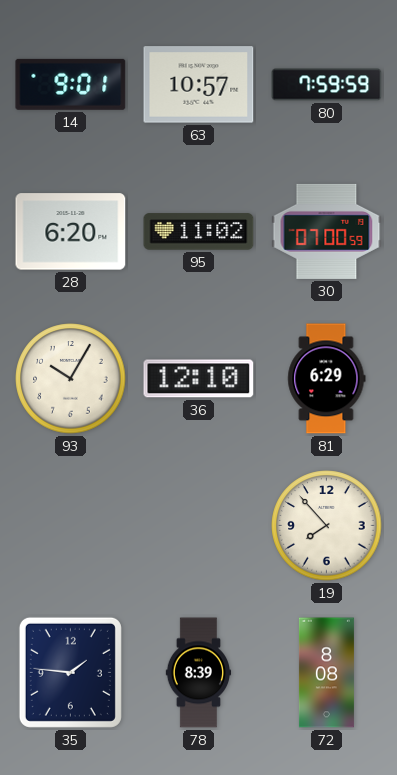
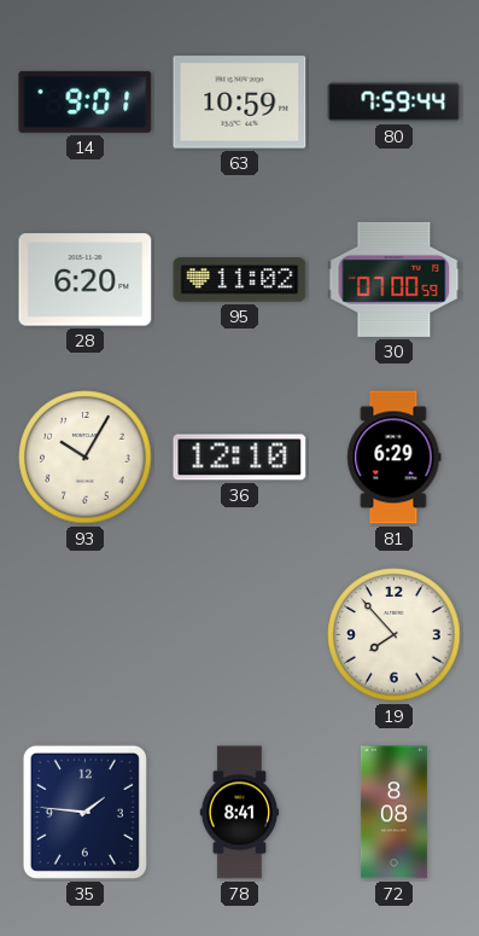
63: 10:57 -> 10:59 (240, 103)
80: 7:59:59 -> 7:59:44 (395, 103)
78: 8:39 -> 8:41 (240, 813)
